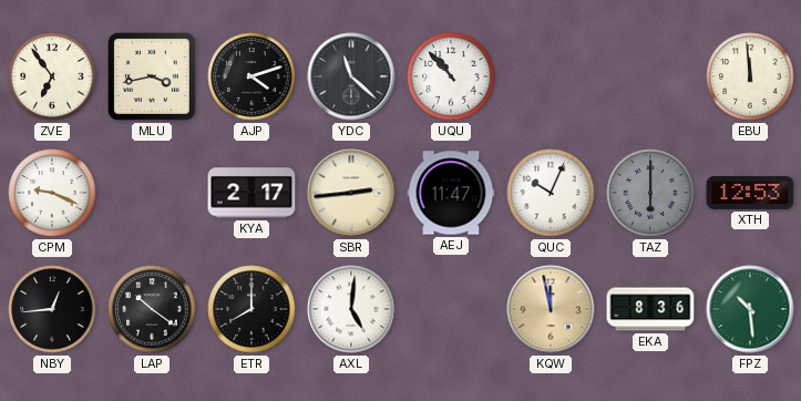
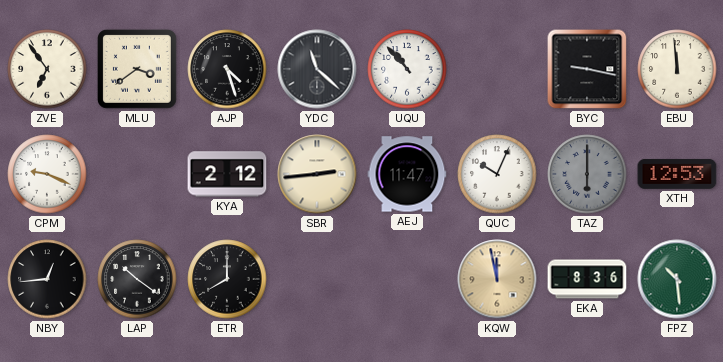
MLU: 3:43 -> 3:39 (137, 69)
AJP: 4:12 -> 4:27 (227, 69)
BYC: none -> 9:17 (587, 69)
KYA: 2:17 -> 2:12 (227, 174)
AXL: 5:01 -> none (351, 309)
